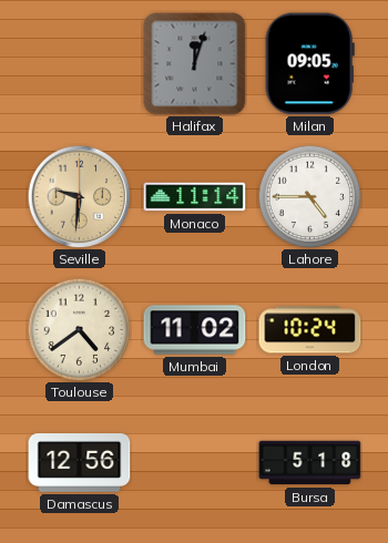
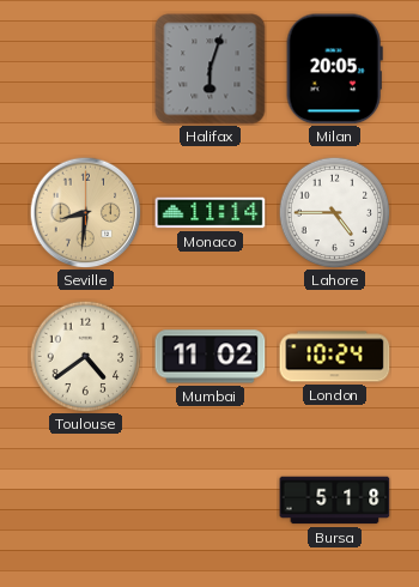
Halifax: 12:03 -> 6:03 (211, 69)
Milan: 09:05 -> 20:05 (334, 69)
Seville: 9:31 -> 8:31 (85, 212)
Damascus: 12:56 -> none (80, 463)
